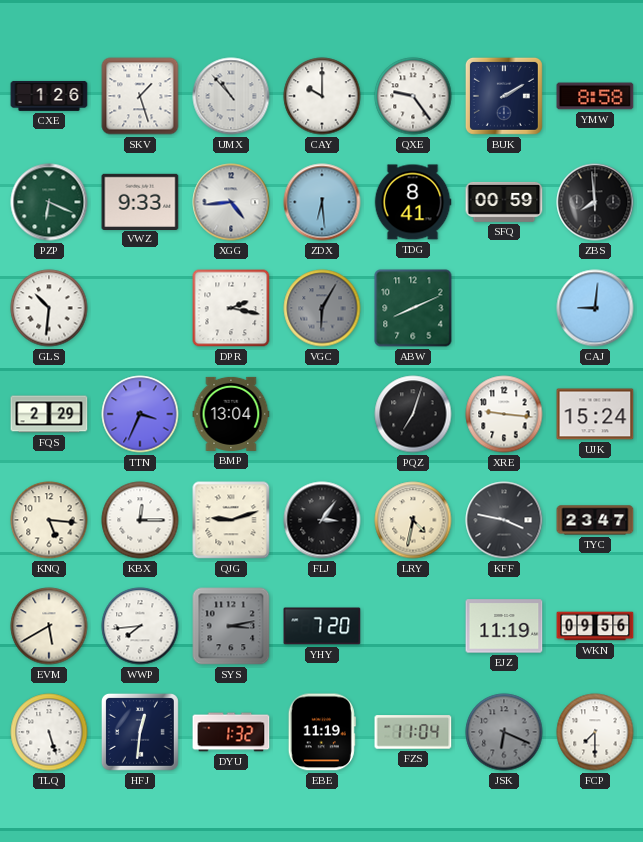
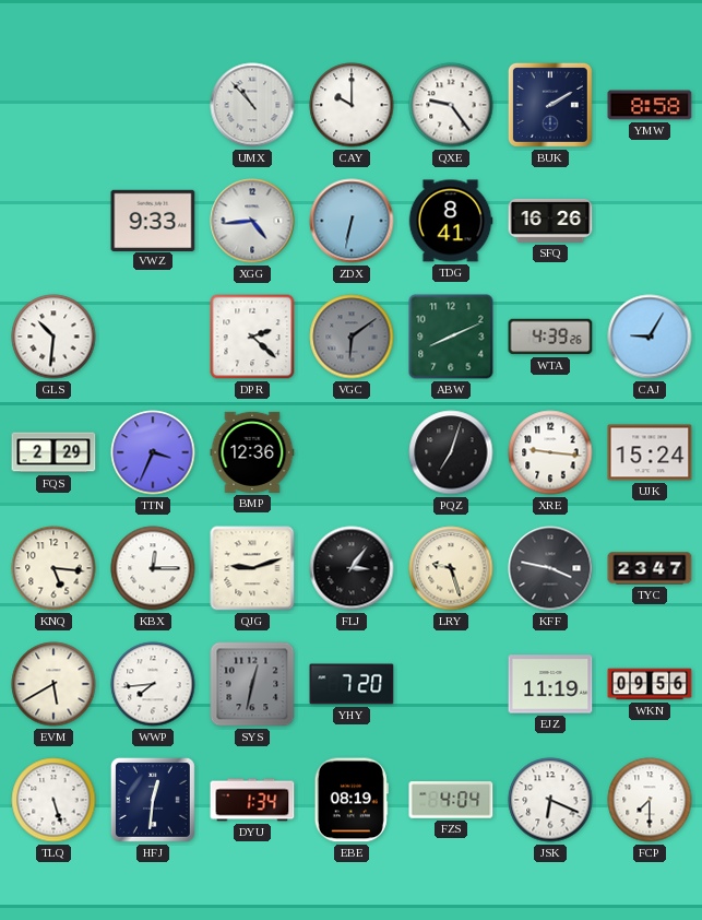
CXE: 1:26 -> none (49, 96)
SKV: 1:27 -> none (140, 96)
PZP: 6:19 -> none (49, 202)
ZDX: 6:29 -> 6:32 (352, 221)
SFQ: 00:59 -> 16:26 (550, 221)
ZBS: 7:59 -> none (595, 202)
DPR: 2:17 -> 2:22 (252, 337)
VGC: 6:05 -> 6:09 (352, 337)
WTA: none -> 4:39 (550, 337)
CAJ: 9:01 -> 9:05 (650, 337)
BMP: 13:04 -> 12:36 (252, 452)
LRY: 4:32 -> 9:27 (451, 568)
SYS: 3:13 -> 12:32 (252, 684)
DYU: 1:32 -> 1:34 (252, 800)
EBE: 11:19 -> 08:19 (352, 800)
FZS: 11:04 -> 4:04 (451, 800)
JSK dial: grey -> white (550, 800)
